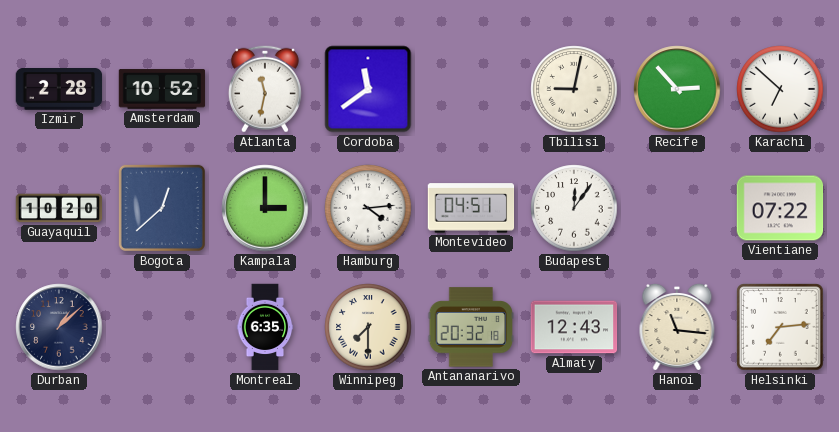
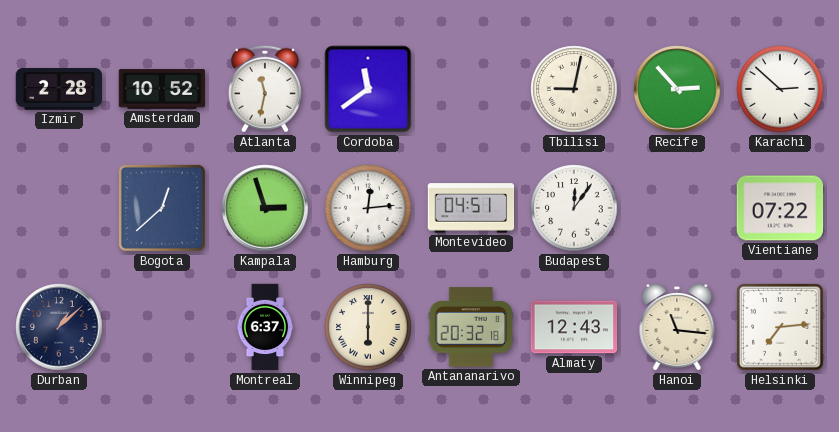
Karachi: 6:52 -> 2:52 (780, 89)
Guayaquil: 10:20 -> none (59, 208)
Kampala: 3:00 -> 2:57 (265, 208)
Hamburg: 4:14 -> 12:14 (368, 208)
Montreal: 6:35 -> 6:37 (265, 327)
Winnipeg: 7:30 -> 6:00 (368, 327)
